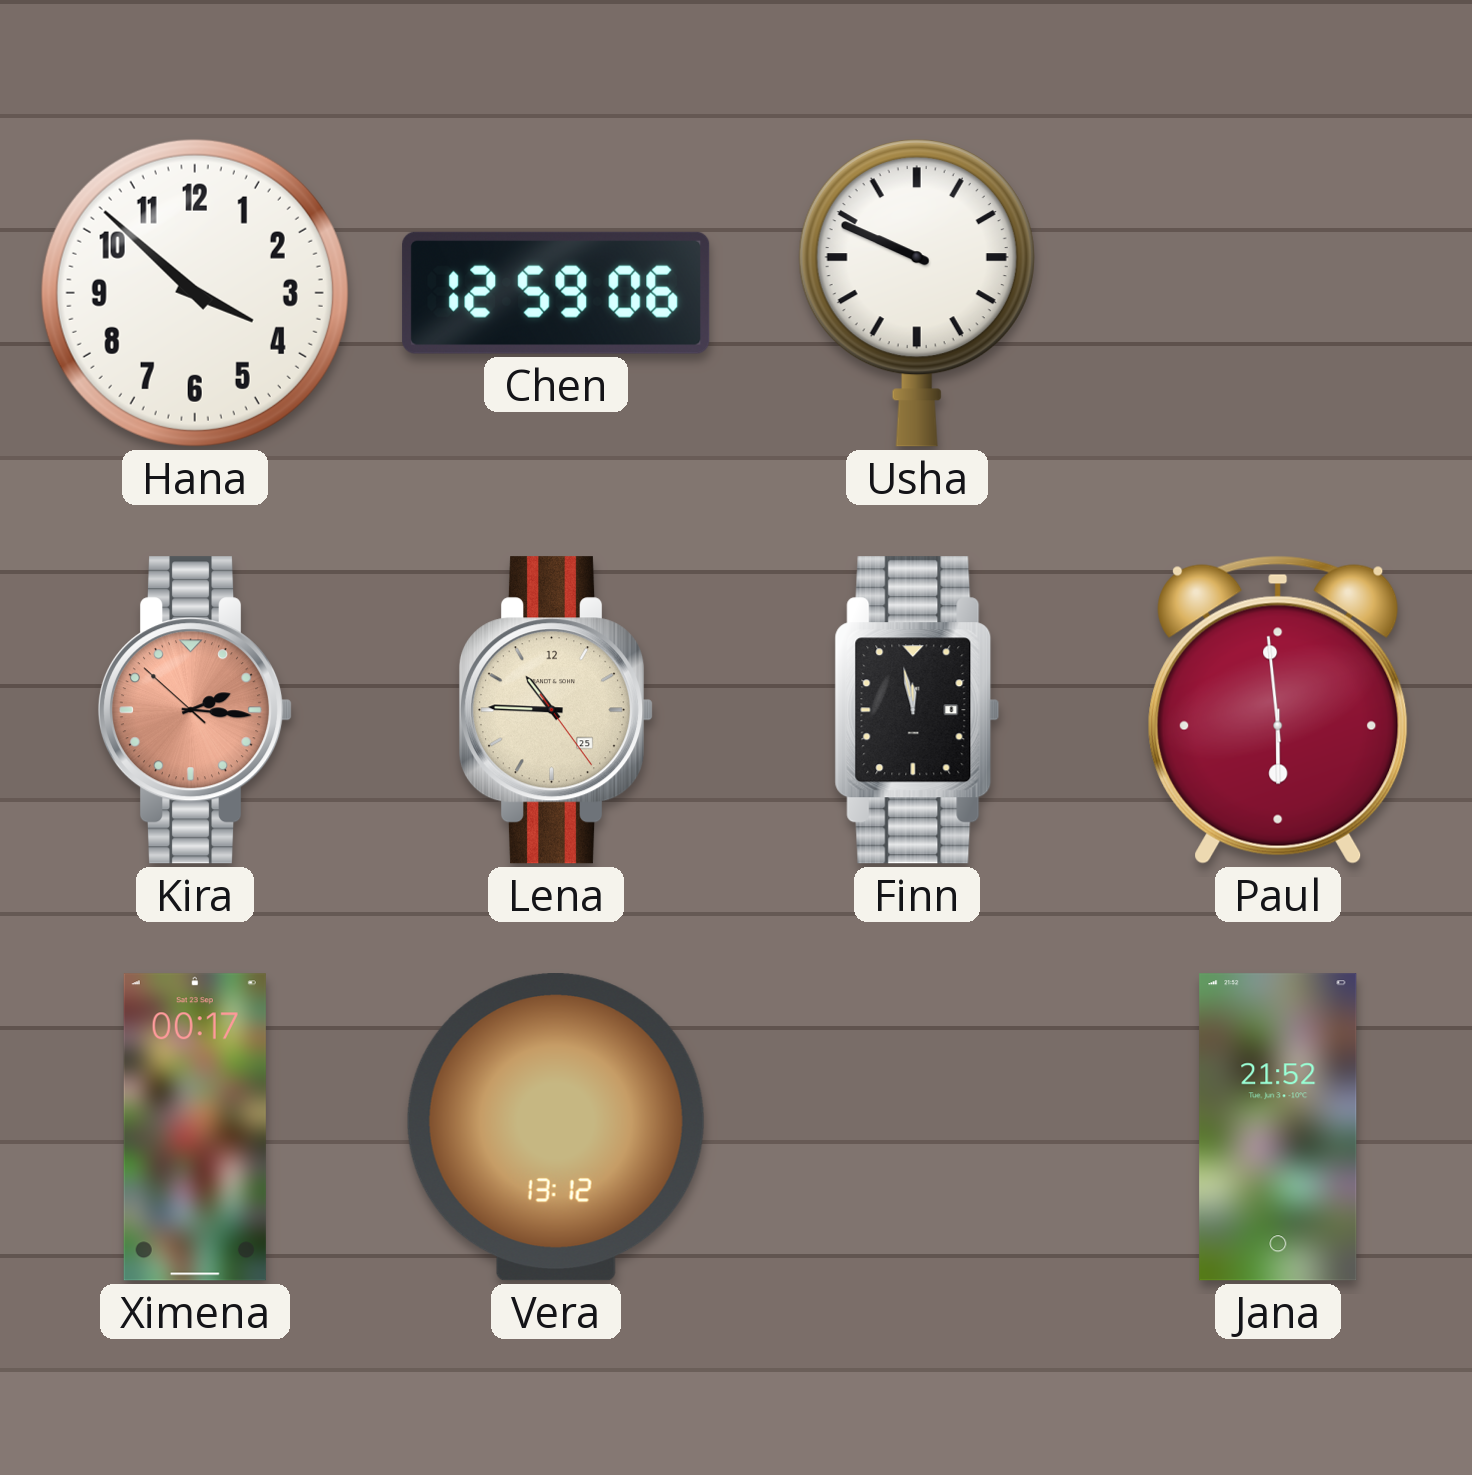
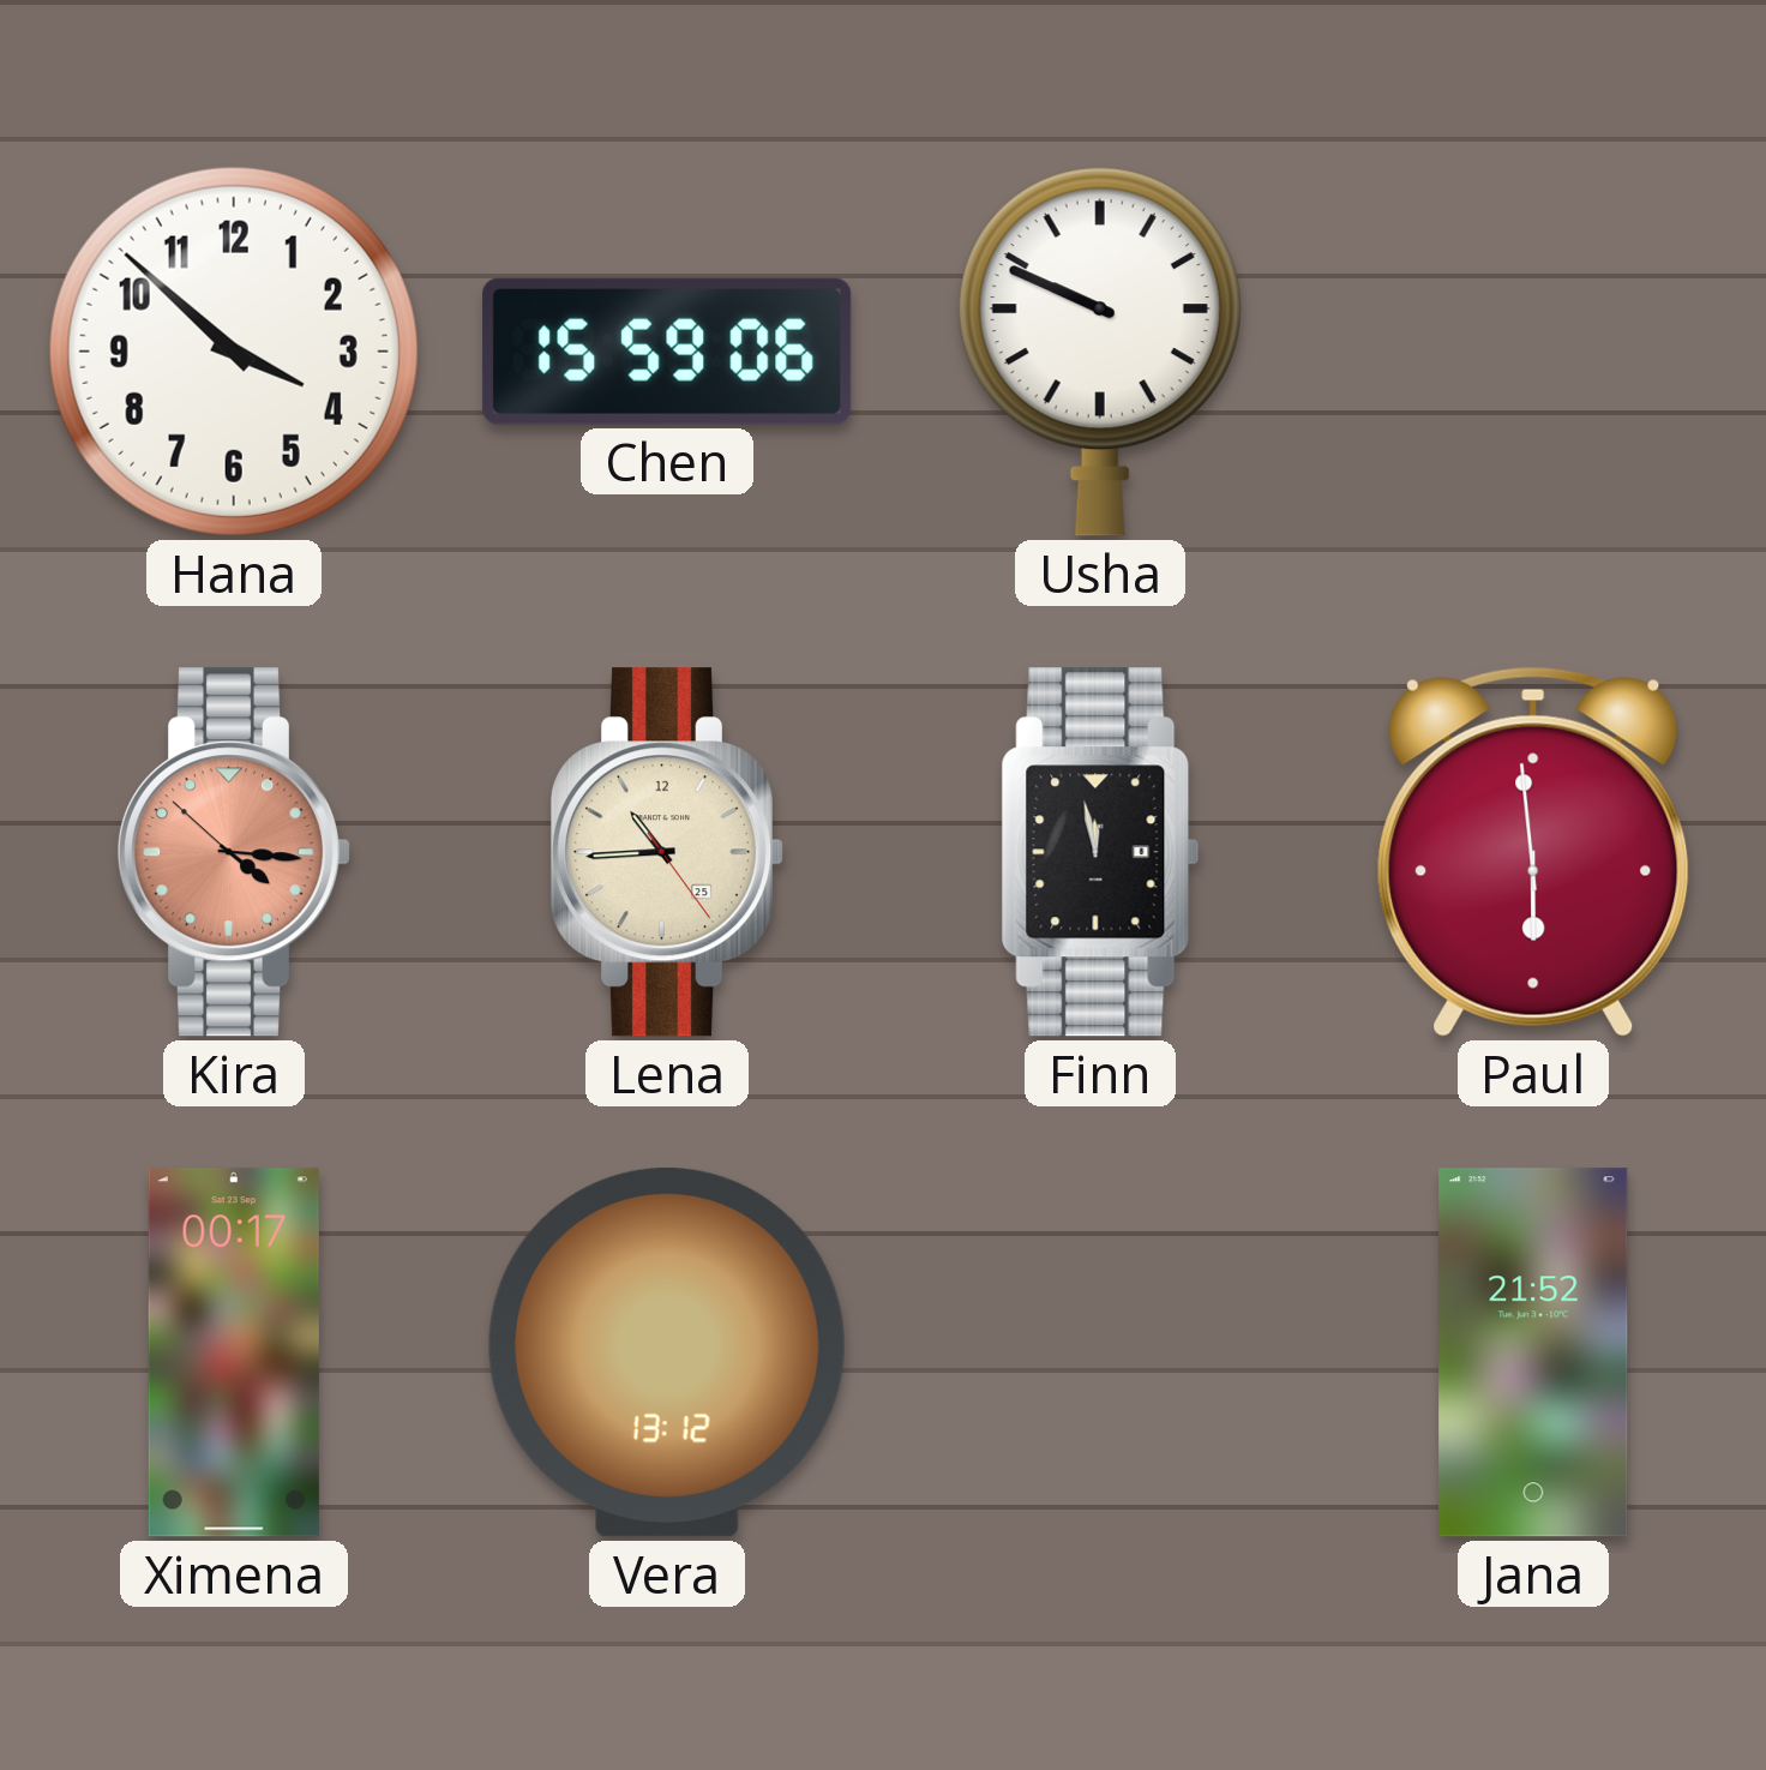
Chen: 12:59 -> 15:59 (667, 352)
Kira: 2:15 -> 4:15 (234, 852)
Lena: 10:45 -> 10:44 (667, 852)
